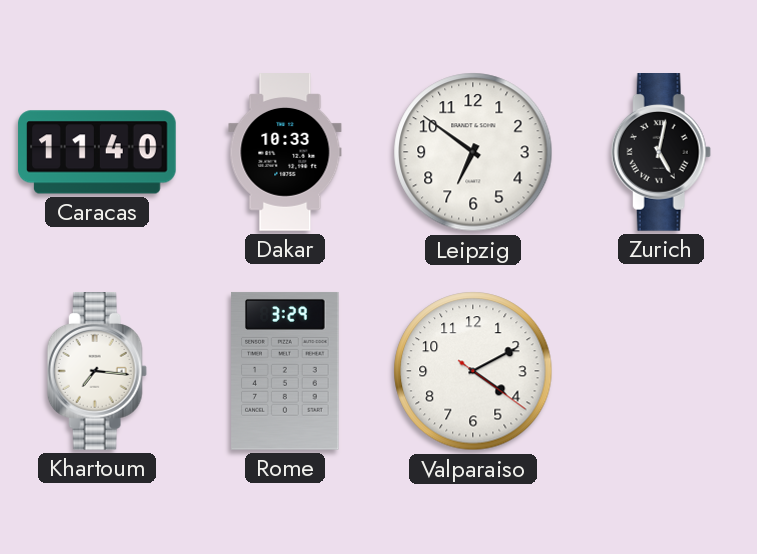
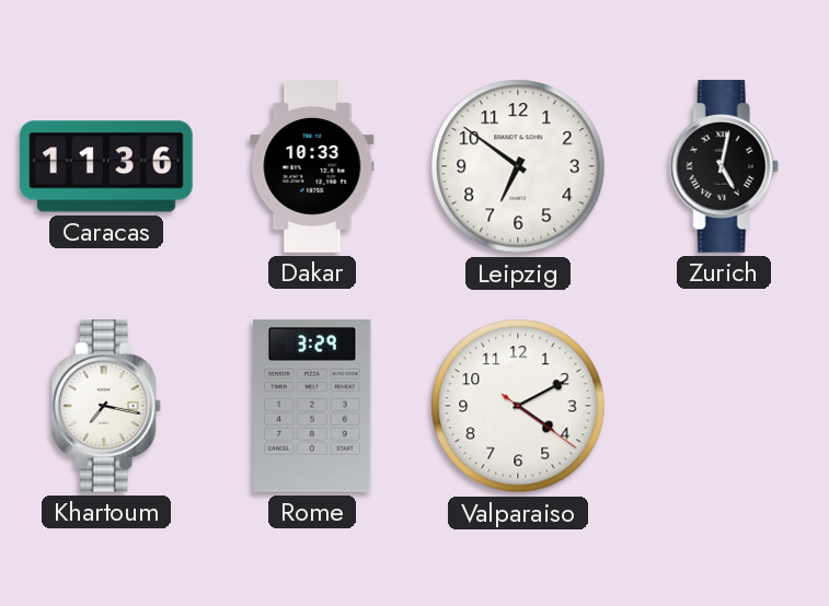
Caracas: 11:40 -> 11:36 (106, 166)
Khartoum: 7:16 -> 7:17 (106, 407)
